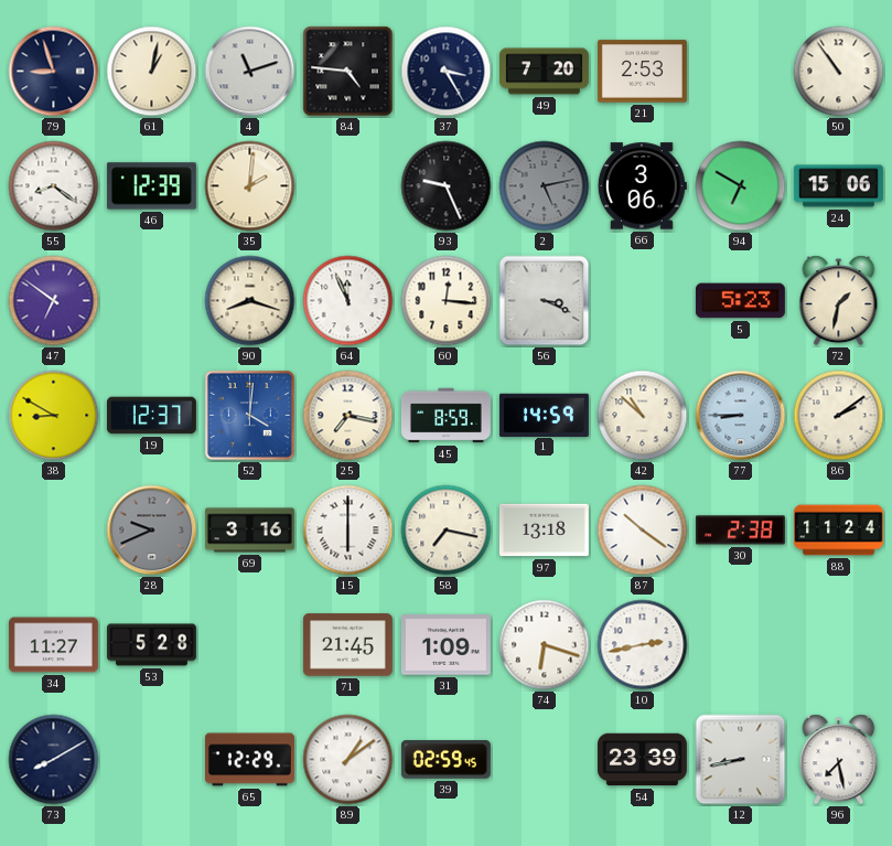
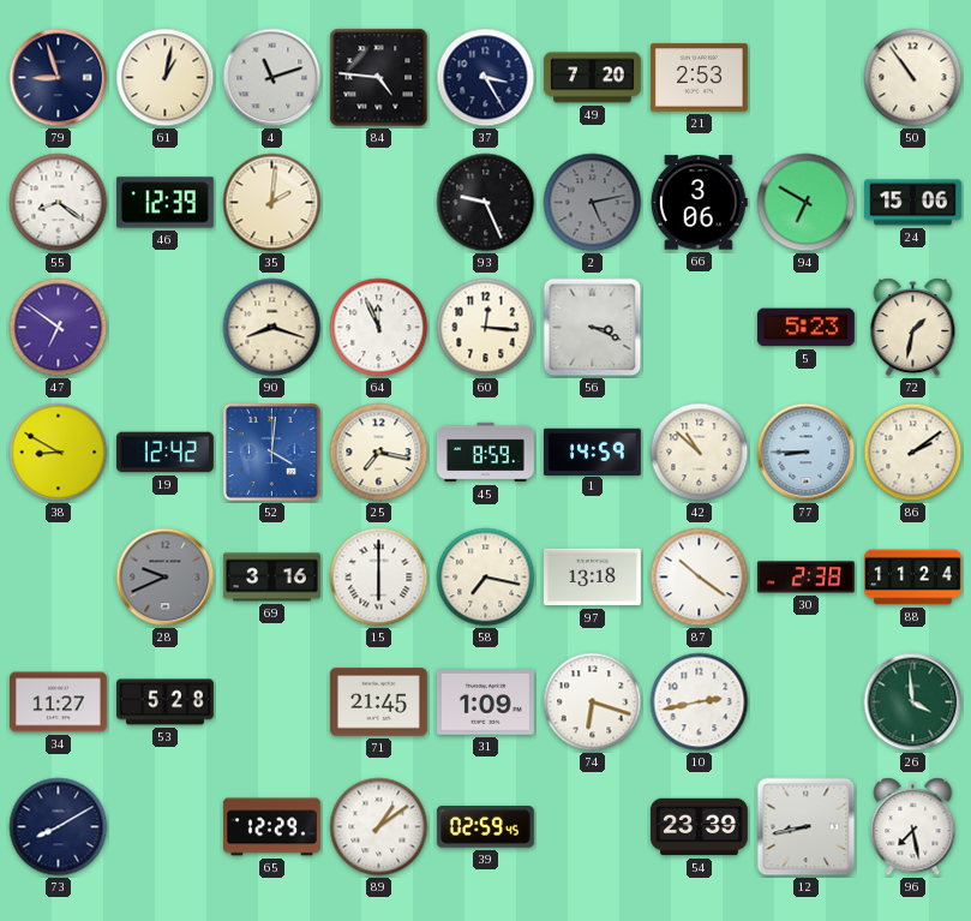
19: 12:37 -> 12:42 (164, 453)
26: none -> 3:59 (913, 702)
